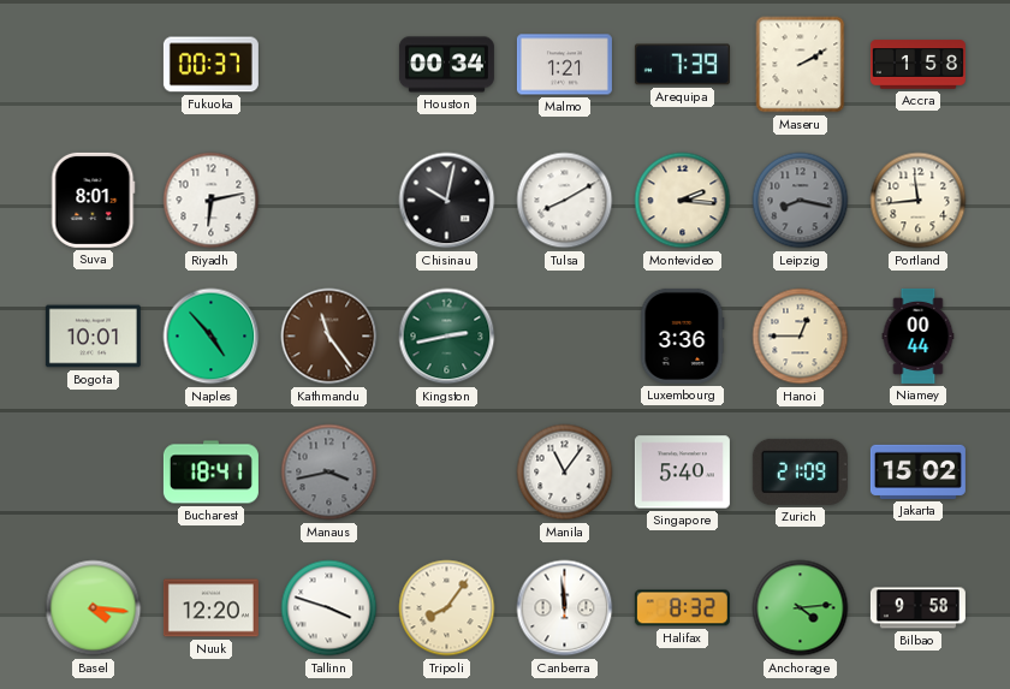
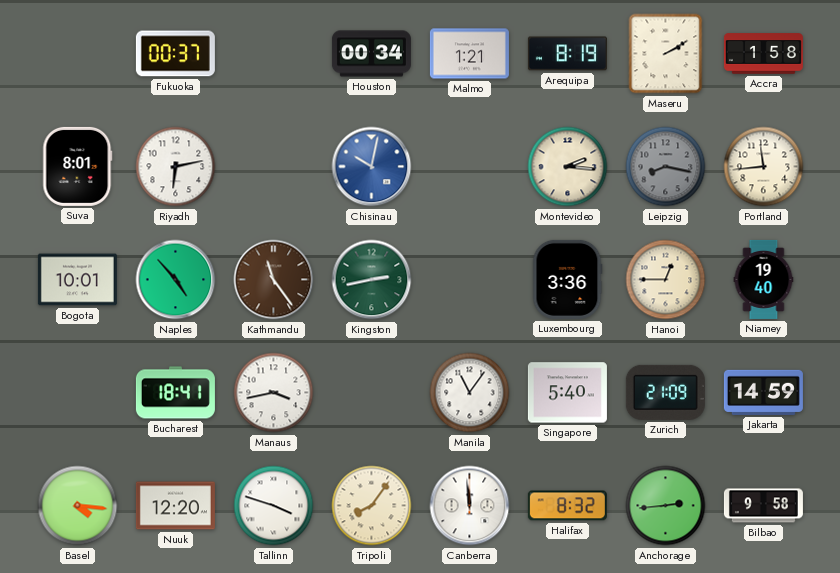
Arequipa: 7:39 -> 8:19 (567, 54)
Chisinau dial: black -> blue (372, 167)
Tulsa: 8:10 -> none (565, 201)
Niamey: 00:44 -> 19:40 (764, 279)
Manaus dial: grey -> white (274, 393)
Jakarta: 15:02 -> 14:59 (763, 392)
Anchorage: 4:14 -> 2:44 (666, 506)
